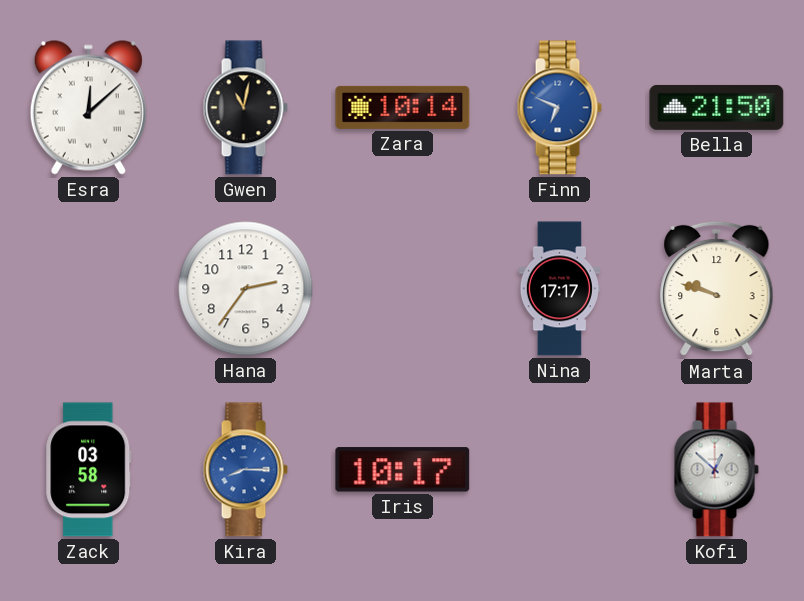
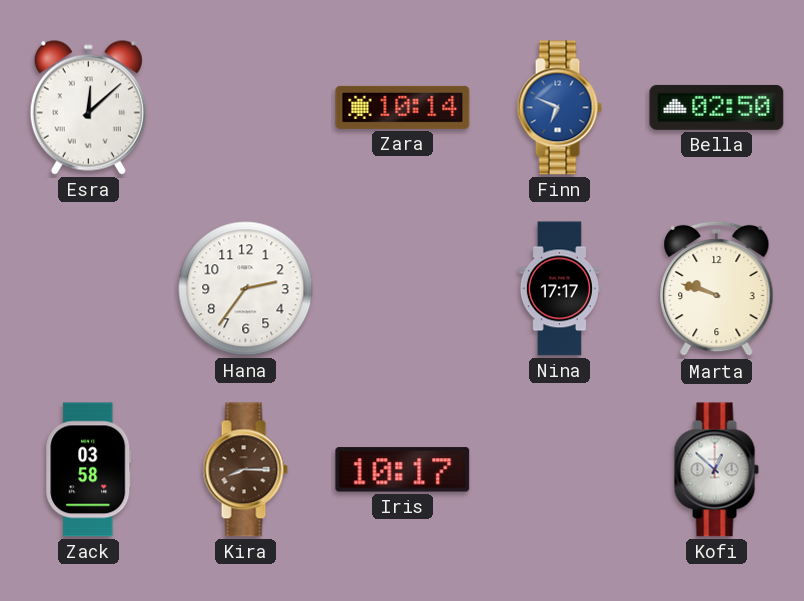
Gwen: 11:02 -> none (245, 108)
Bella: 21:50 -> 02:50 (717, 107)
Kira dial: blue -> brown (245, 470)
